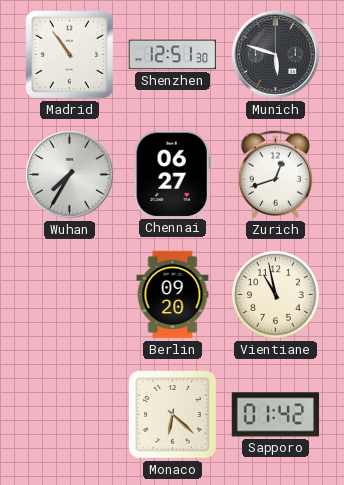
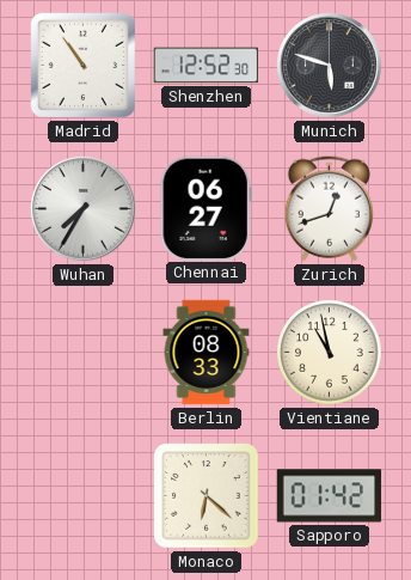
Shenzhen: 12:51 -> 12:52 (207, 66)
Berlin: 09:20 -> 08:33 (207, 353)
